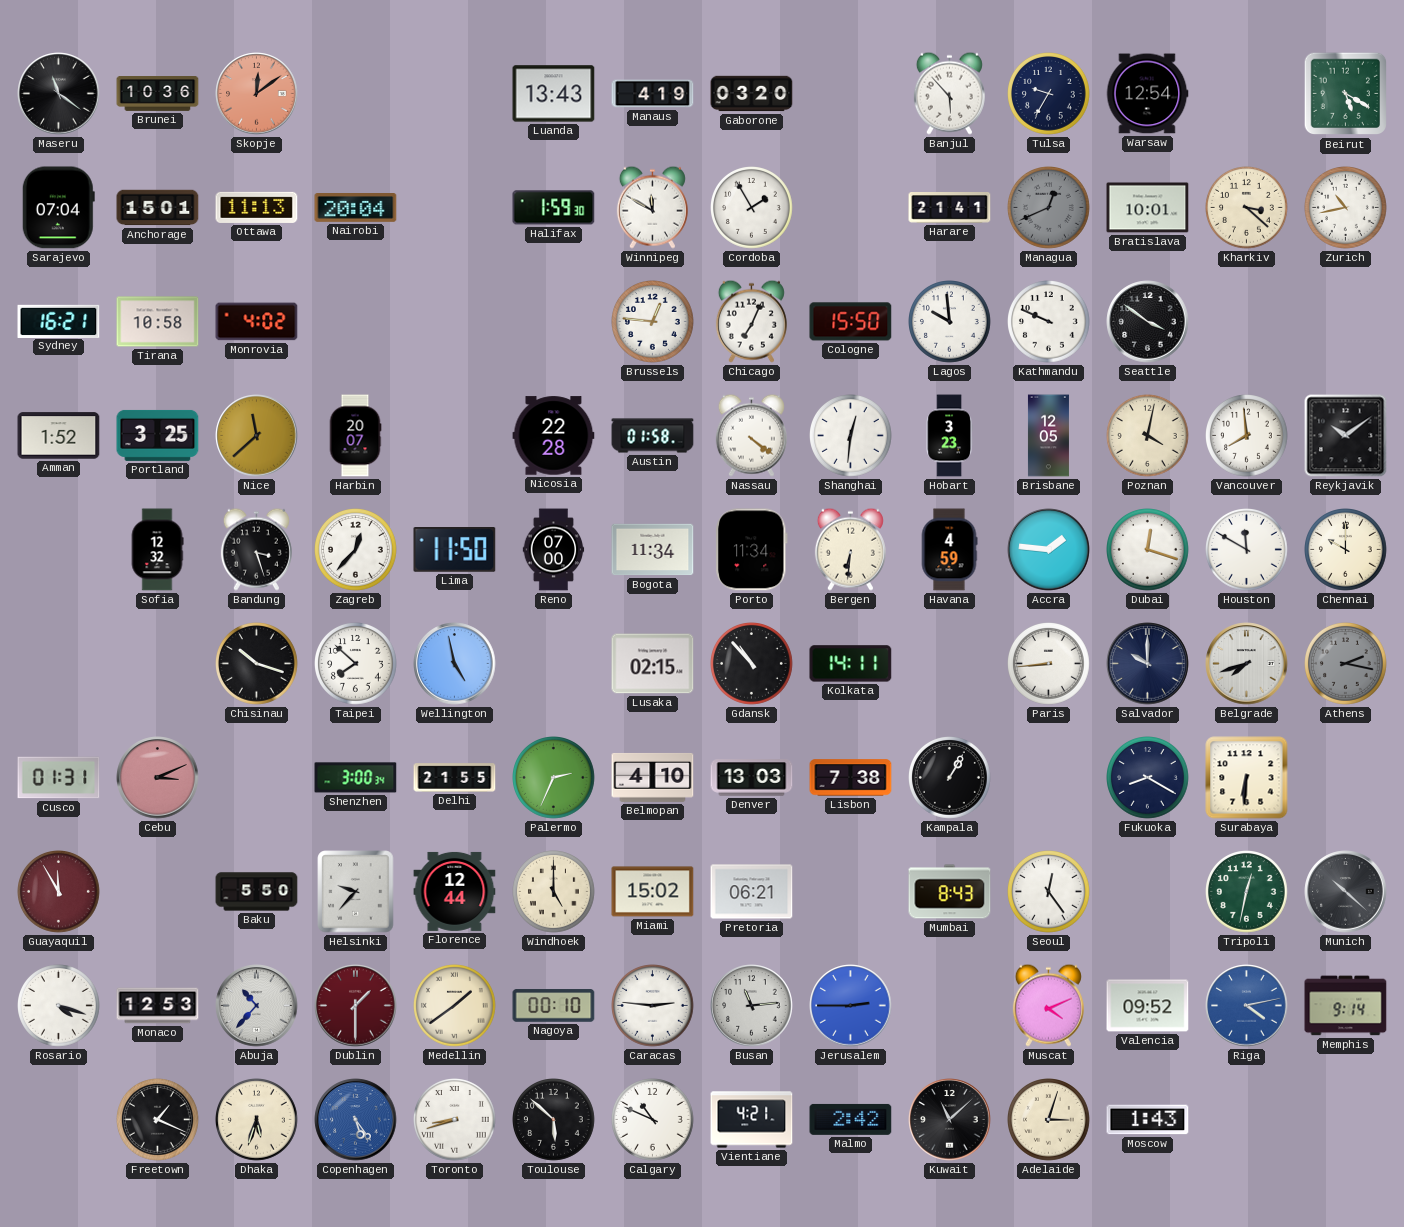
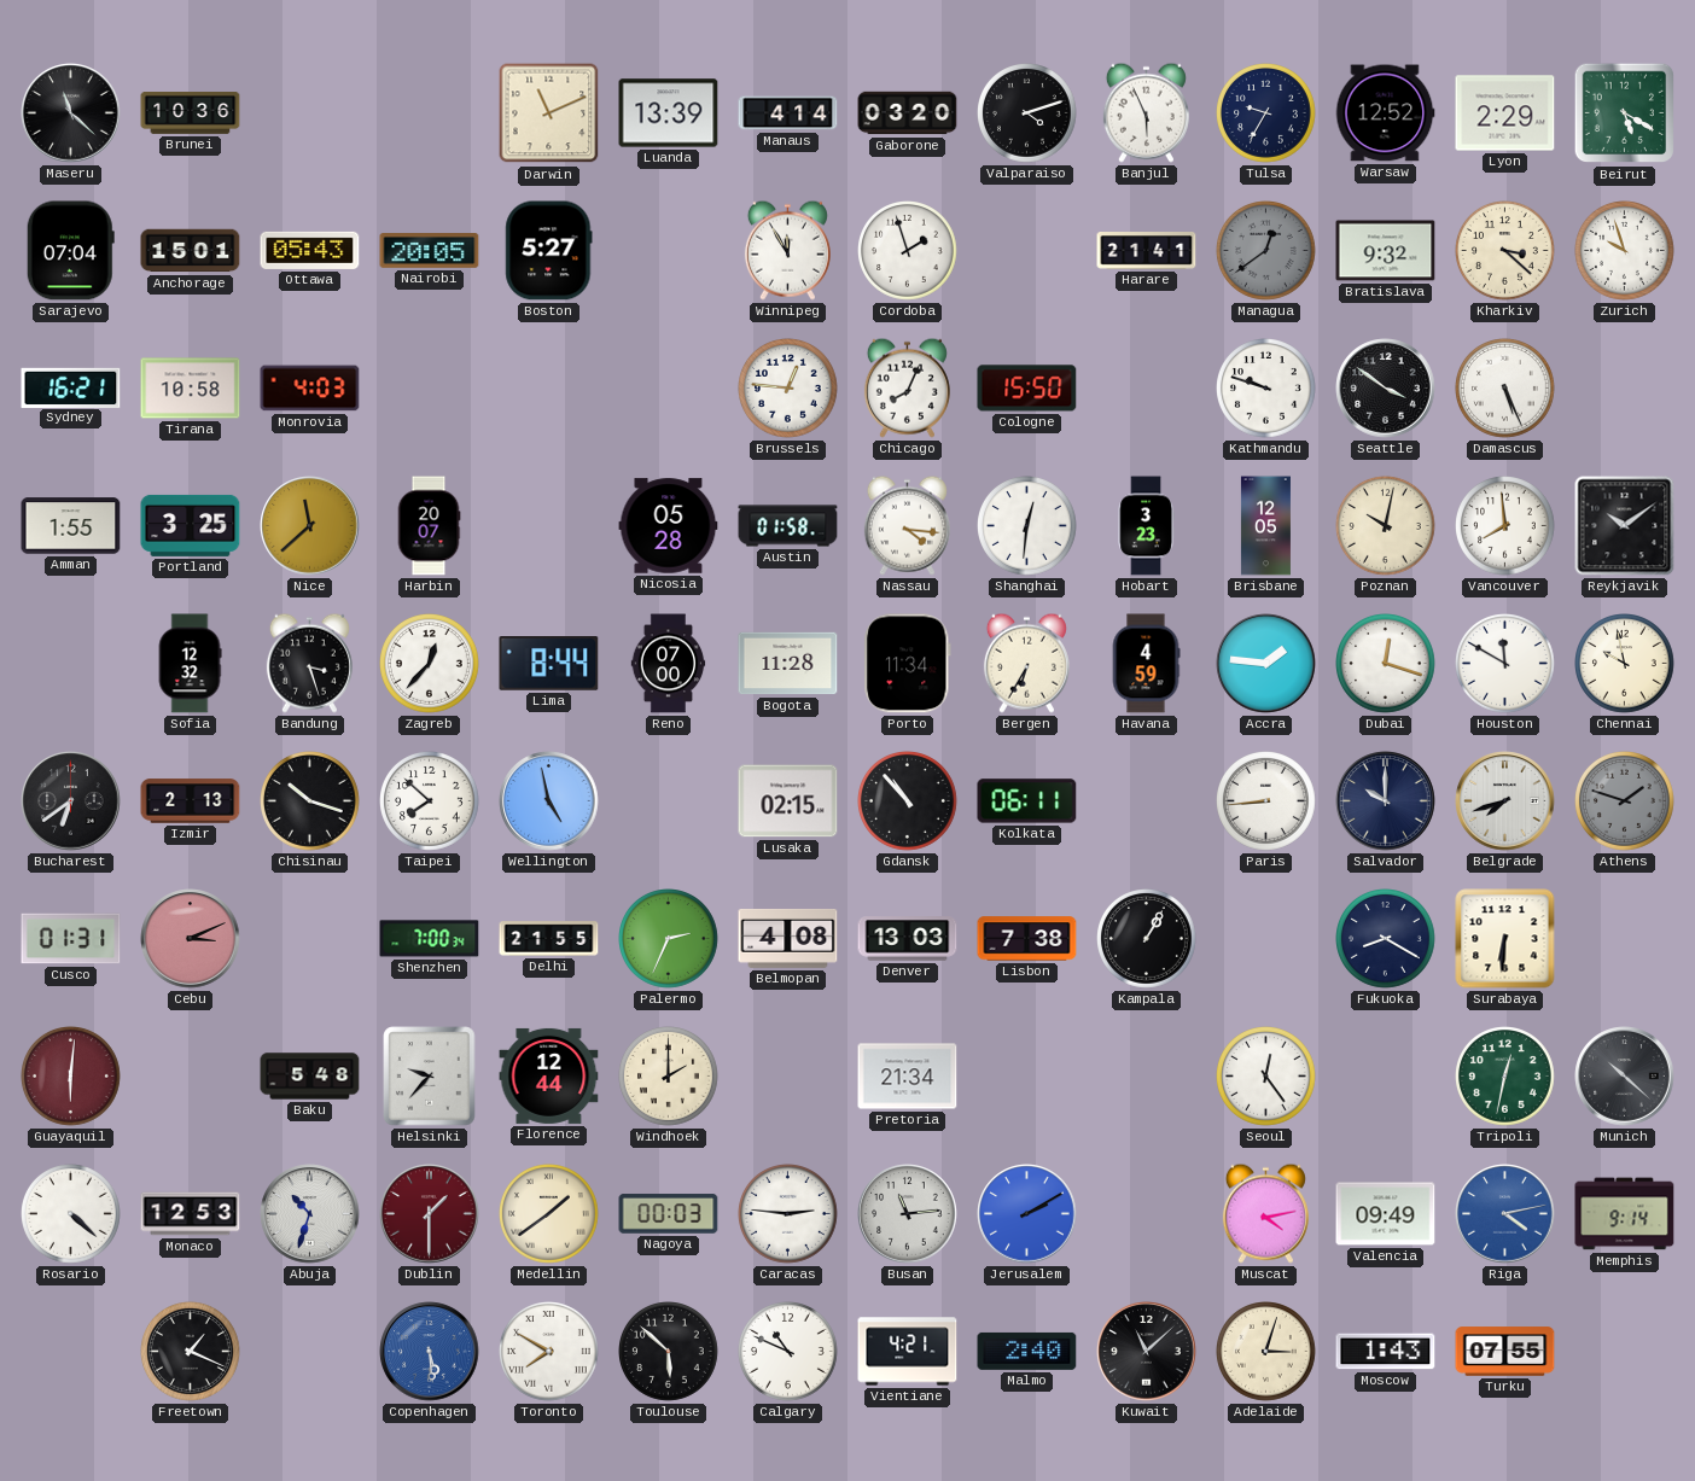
Maseru: 11:21 -> 11:22 (71, 113)
Skopje: 12:09 -> none (257, 94)
Darwin: none -> 11:11 (549, 113)
Luanda: 13:43 -> 13:39 (669, 113)
Manaus: 4:19 -> 4:14 (788, 113)
Valparaiso: none -> 4:12 (1027, 113)
Banjul: 5:53 -> 5:56 (1146, 112)
Warsaw: 12:54 -> 12:52 (1385, 113)
Lyon: none -> 2:29 (1505, 113)
Ottawa: 11:13 -> 05:43 (310, 250)
Nairobi: 20:04 -> 20:05 (430, 251)
Boston: none -> 5:27 (549, 251)
Halifax: 1:59 -> none (554, 208)
Winnipeg: 11:50 -> 11:55 (787, 250)
Cordoba: 1:55 -> 1:57 (908, 251)
Managua: 12:41 -> 12:39 (1266, 251)
Bratislava: 10:01 -> 9:32 (1386, 251)
Zurich: 10:43 -> 9:57 (1625, 251)
Monrovia: 4:02 -> 4:03 (310, 389)
Chicago: 7:04 -> 8:04 (907, 387)
Lagos: 9:59 -> none (950, 322)
Kathmandu: 9:49 -> 9:48 (1266, 389)
Damascus: none -> 5:26 (1505, 389)
Amman: 1:52 -> 1:55 (71, 526)
Nicosia: 22:28 -> 05:28 (669, 526)
Nassau: 4:21 -> 4:16 (907, 525)
Poznan: 4:02 -> 10:02 (1386, 526)
Lima: 11:50 -> 8:44 (549, 664)
Bogota: 11:34 -> 11:28 (788, 664)
Bergen: 6:31 -> 6:35 (1026, 663)
Chennai: 10:00 -> 9:58 (1625, 664)
Bucharest: none -> 6:39 (71, 801)
Izmir: none -> 2:13 (191, 801)
Kolkata: 14:11 -> 06:11 (1027, 801)
Athens: 2:17 -> 1:48 (1625, 801)
Shenzhen: 3:00 -> 7:00 (430, 939)
Belmopan: 4:10 -> 4:08 (788, 938)
Guayaquil: 11:55 -> 6:01 (71, 1077)
Baku: 5:50 -> 5:48 (310, 1077)
Windhoek: 5:00 -> 2:00 (669, 1077)
Miami: 15:02 -> none (653, 892)
Pretoria: 06:21 -> 21:34 (908, 1077)
Mumbai: 8:43 -> none (950, 892)
Rosario: 4:18 -> 4:22 (71, 1214)
Abuja: 10:37 -> 10:33 (310, 1214)
Nagoya: 00:10 -> 00:03 (669, 1214)
Jerusalem: 2:45 -> 2:10 (1027, 1214)
Muscat: 4:11 -> 4:13 (1265, 1213)
Valencia: 09:52 -> 09:49 (1386, 1214)
Dhaka: 5:33 -> none (257, 1120)
Copenhagen: 5:24 -> 5:29 (430, 1352)
Toronto: 8:42 -> 7:50 (549, 1352)
Malmo: 2:42 -> 2:40 (1027, 1351)
Turku: none -> 07:55 (1505, 1352)
